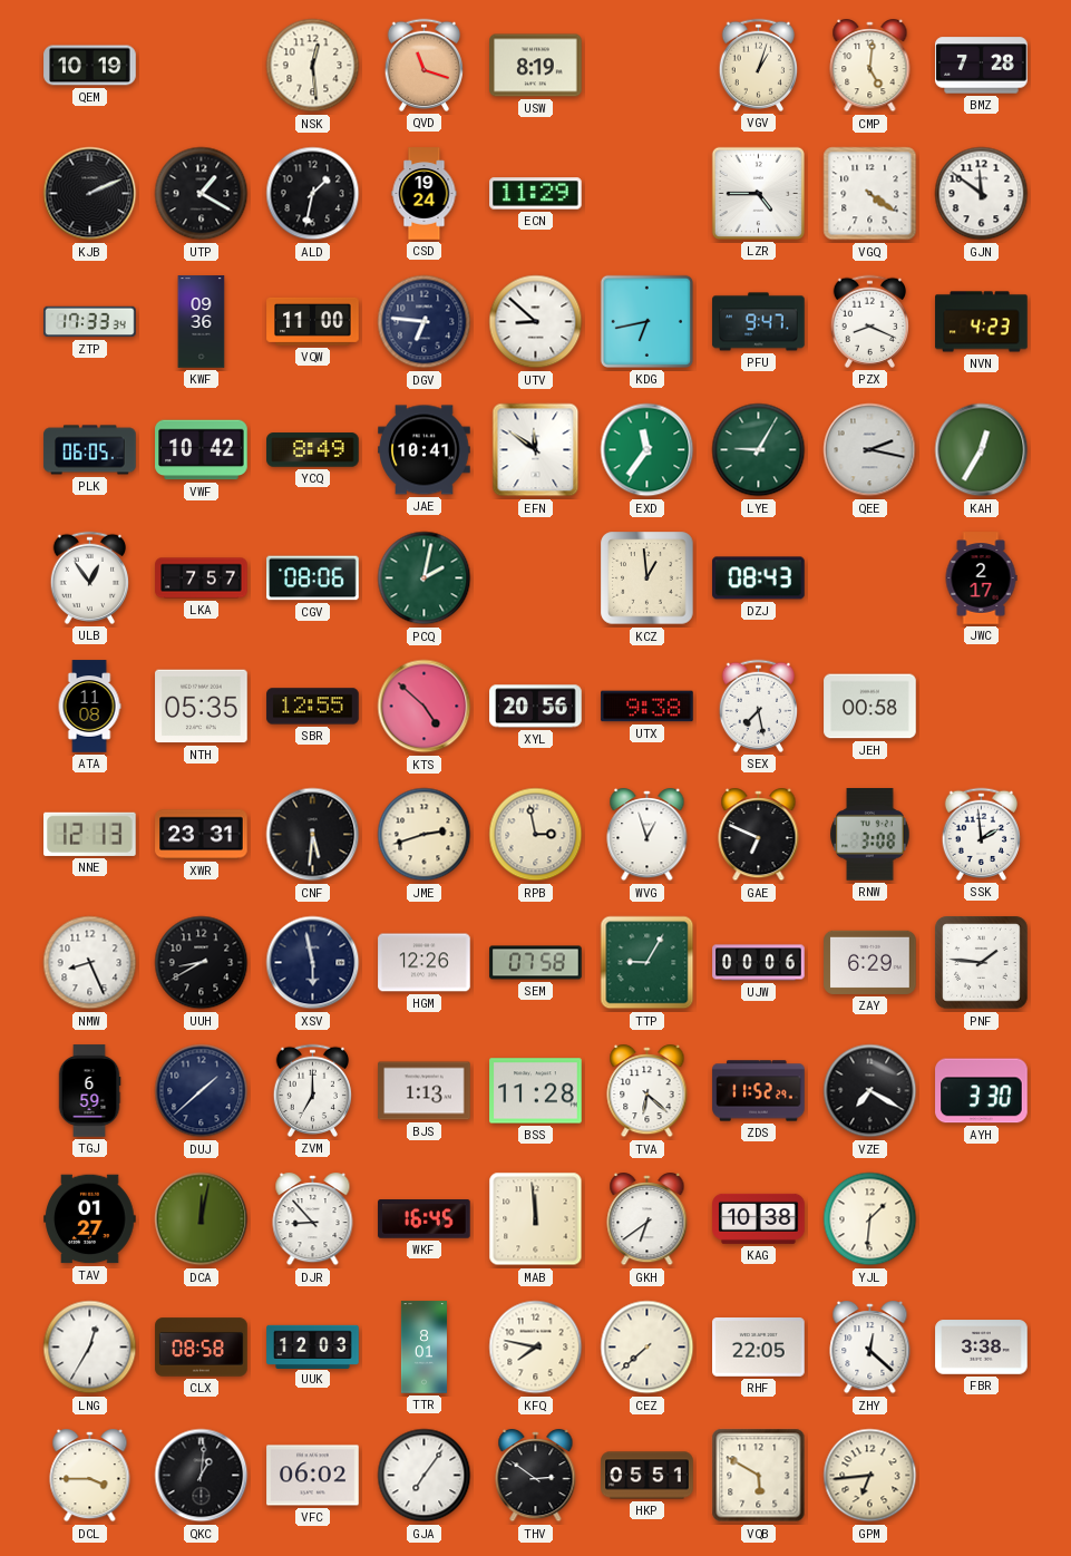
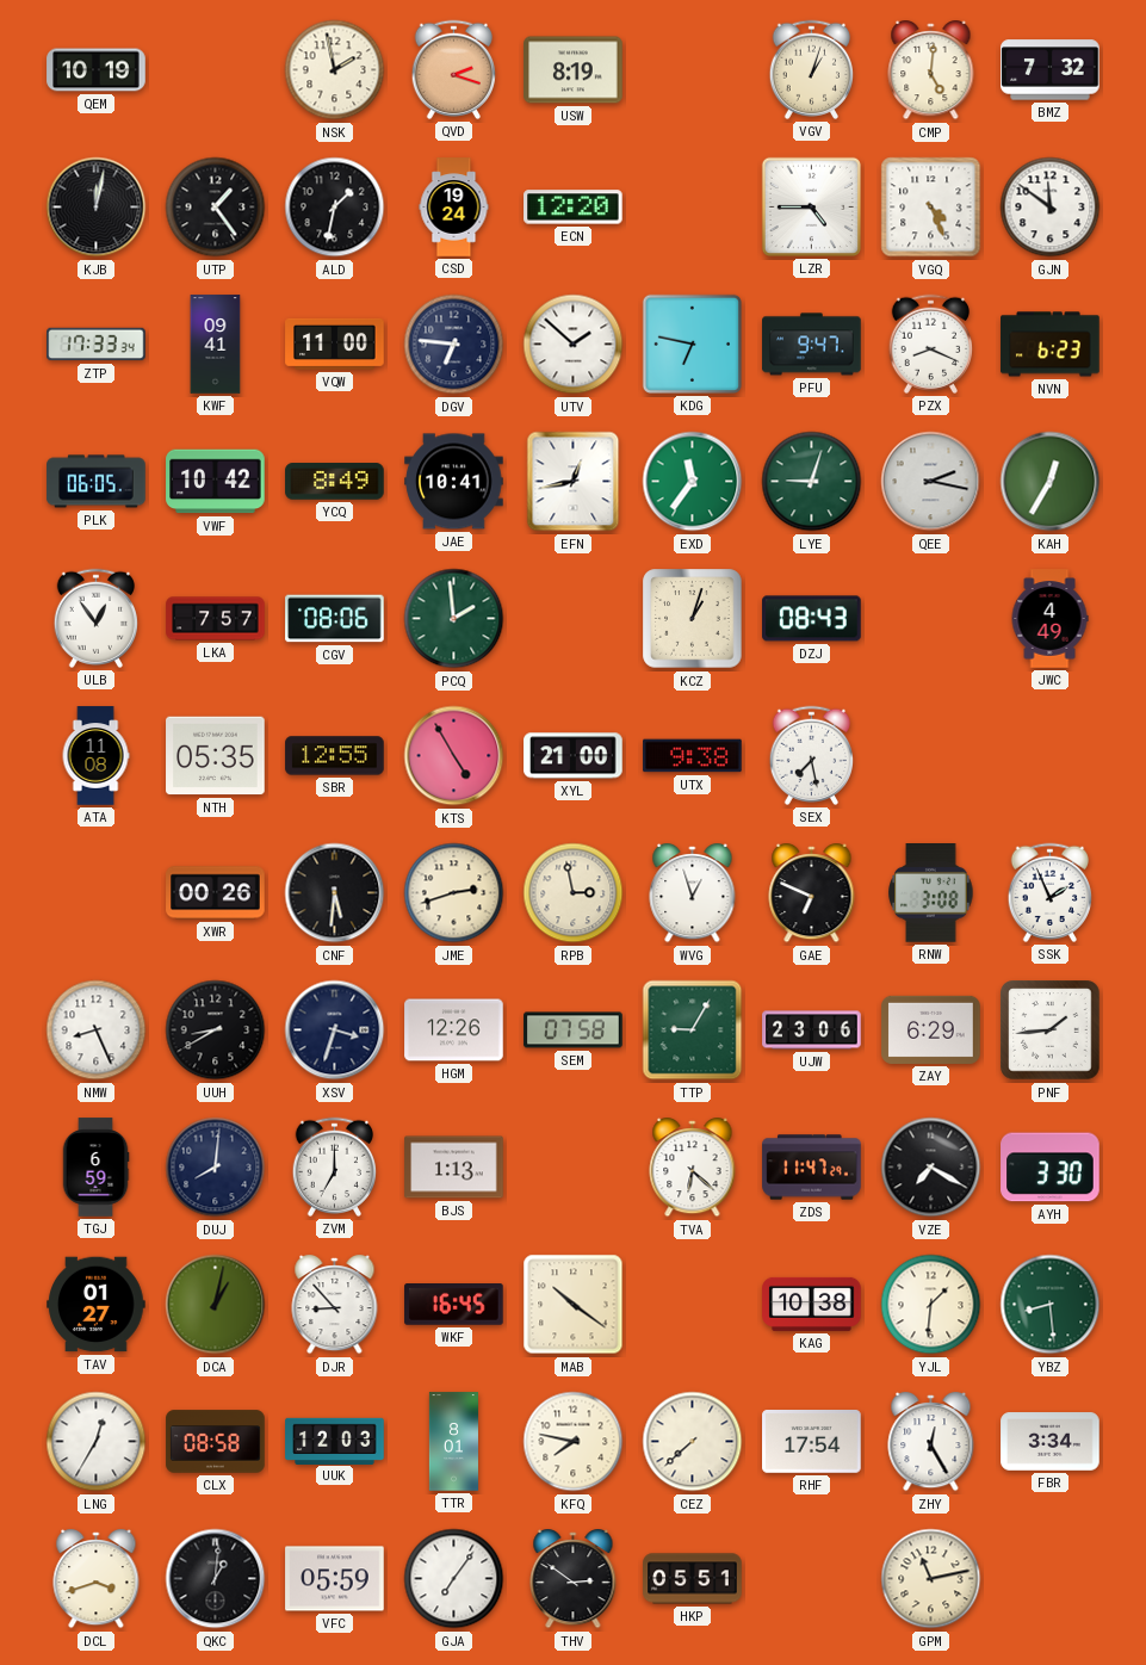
NSK: 12:29 -> 1:58 (335, 70)
QVD: 11:18 -> 2:18 (453, 69)
BMZ: 7:28 -> 7:32 (1051, 70)
KJB: 2:11 -> 12:02 (97, 208)
UTP: 1:20 -> 1:24 (216, 208)
ECN: 11:29 -> 12:20 (574, 208)
VGQ: 4:21 -> 4:26 (931, 208)
KWF: 09:36 -> 09:41 (216, 345)
UTV: 8:52 -> 1:52 (574, 345)
KDG: 6:43 -> 6:47 (692, 343)
NVN: 4:23 -> 6:23 (1051, 345)
EFN: 11:51 -> 12:43 (574, 482)
LYE: 9:05 -> 9:03 (812, 482)
PCQ: 2:02 -> 1:59 (454, 619)
KCZ: 12:59 -> 1:03 (693, 619)
JWC: 2:17 -> 4:49 (1049, 619)
KTS: 4:52 -> 4:55 (454, 756)
XYL: 20:56 -> 21:00 (574, 756)
JEH: 00:58 -> none (870, 707)
NNE: 12:13 -> none (90, 834)
XWR: 23:31 -> 00:26 (216, 893)
SSK: 1:59 -> 1:56 (1049, 892)
XSV: 5:58 -> 3:33 (335, 1030)
UJW: 00:06 -> 23:06 (812, 1030)
PNF: 1:46 -> 1:44 (1051, 1030)
DUJ: 1:38 -> 8:01 (216, 1168)
BSS: 11:28 -> none (536, 1091)
ZDS: 11:52 -> 11:47 (812, 1168)
DCA: 12:02 -> 1:02 (216, 1305)
MAB: 11:59 -> 10:21 (574, 1305)
GKH: 6:39 -> none (648, 1221)
YBZ: none -> 8:29 (1051, 1305)
RHF: 22:05 -> 17:54 (812, 1442)
ZHY: 12:22 -> 12:25 (931, 1443)
FBR: 3:38 -> 3:34 (1051, 1442)
DCL: 3:45 -> 3:42 (97, 1580)
VFC: 06:02 -> 05:59 (335, 1579)
VQB: 5:50 -> none (759, 1476)
GPM: 6:44 -> 11:13 (931, 1579)
